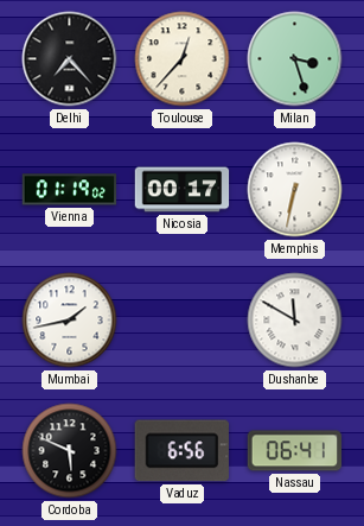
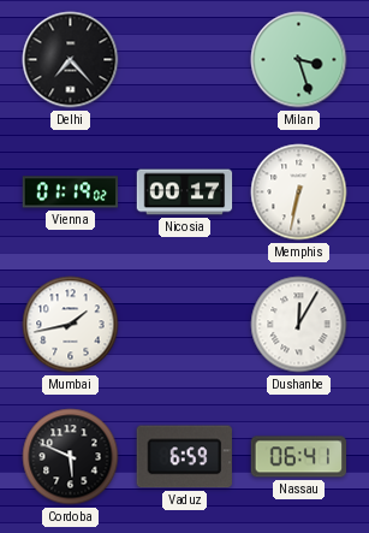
Toulouse: 12:37 -> none (183, 59)
Dushanbe: 11:50 -> 12:05 (299, 325)
Vaduz: 6:56 -> 6:59 (184, 457)
